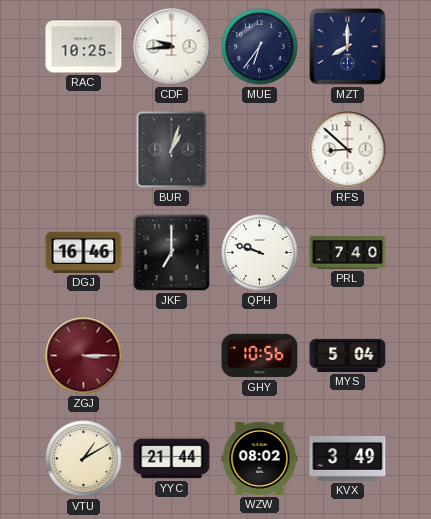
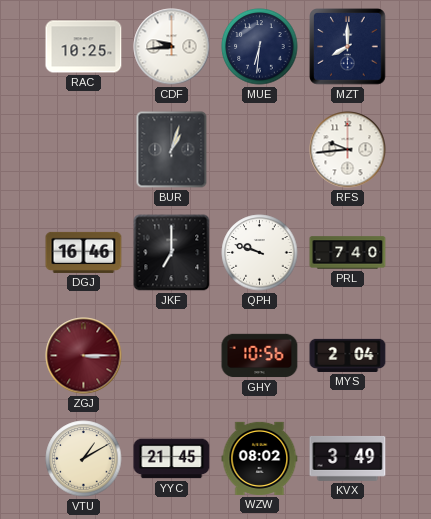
MUE: 6:36 -> 6:31 (260, 47)
RFS: 8:52 -> 9:44 (348, 150)
MYS: 5:04 -> 2:04 (348, 355)
YYC: 21:44 -> 21:45 (172, 459)
